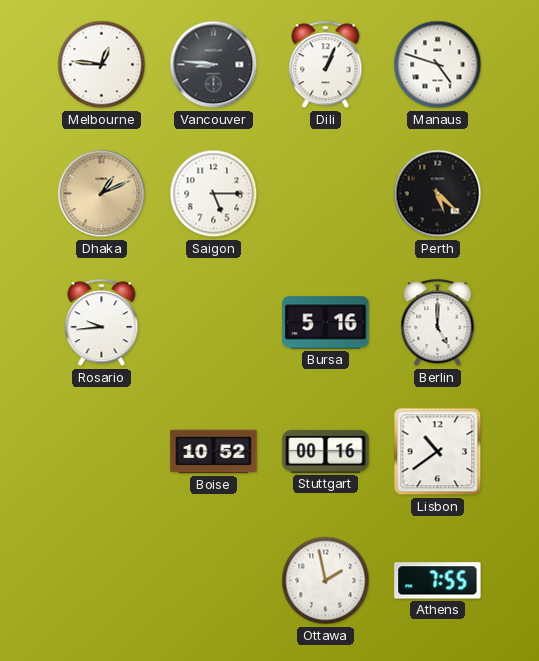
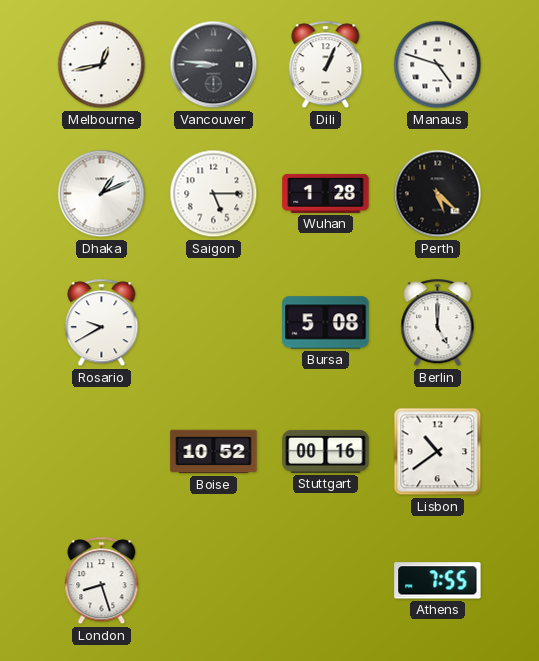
Melbourne: 12:46 -> 12:43 (102, 65)
Dhaka dial: champagne -> white (102, 194)
Wuhan: none -> 1:28 (326, 193)
Rosario: 9:44 -> 9:40 (102, 323)
Bursa: 5:16 -> 5:08 (326, 323)
London: none -> 8:27 (102, 581)
Ottawa: 1:58 -> none (326, 581)
